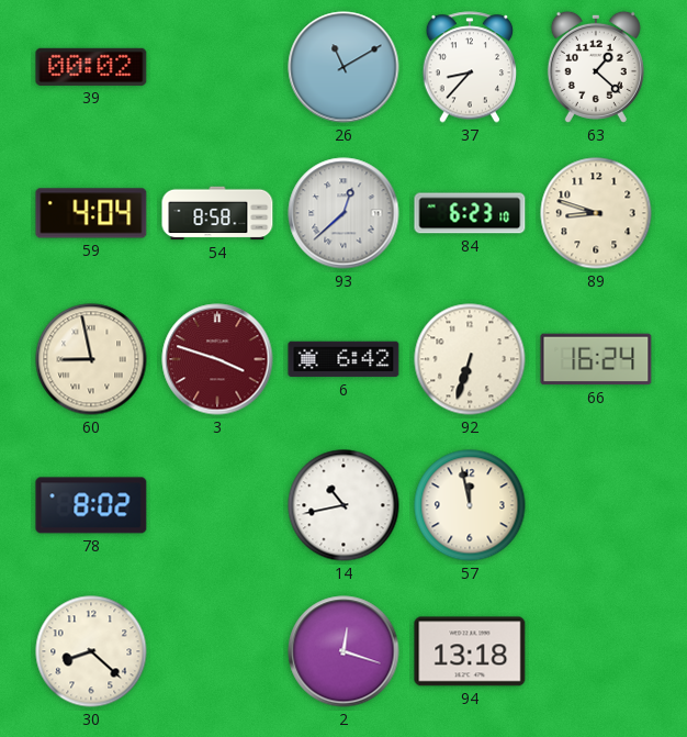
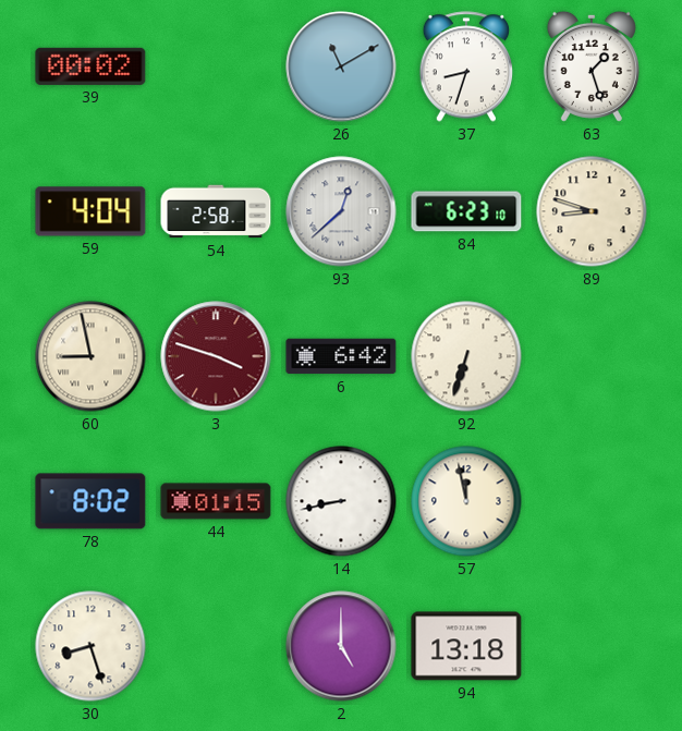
37: 8:37 -> 8:33 (466, 66)
63: 1:22 -> 1:27 (592, 66)
54: 8:58 -> 2:58 (216, 211)
66: 16:24 -> none (596, 359)
44: none -> 01:15 (216, 501)
14: 10:43 -> 8:43 (341, 501)
30: 8:22 -> 8:27 (90, 646)
2: 12:18 -> 5:00 (341, 646)
